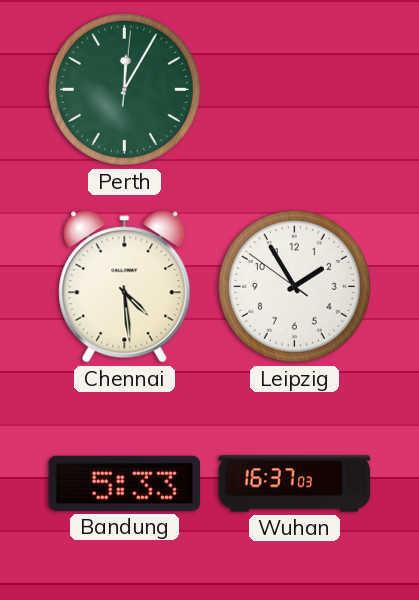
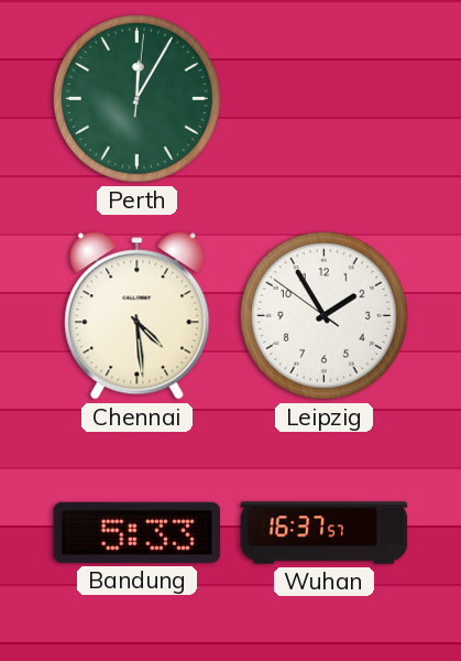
Wuhan: 16:37:03 -> 16:37:57 (325, 533)
